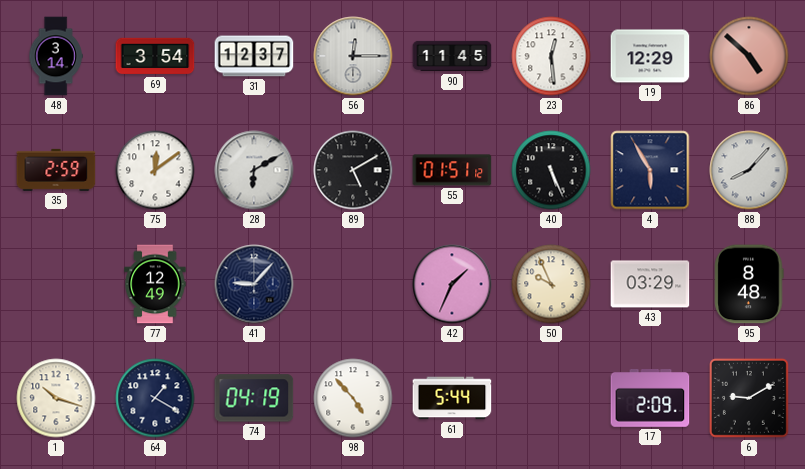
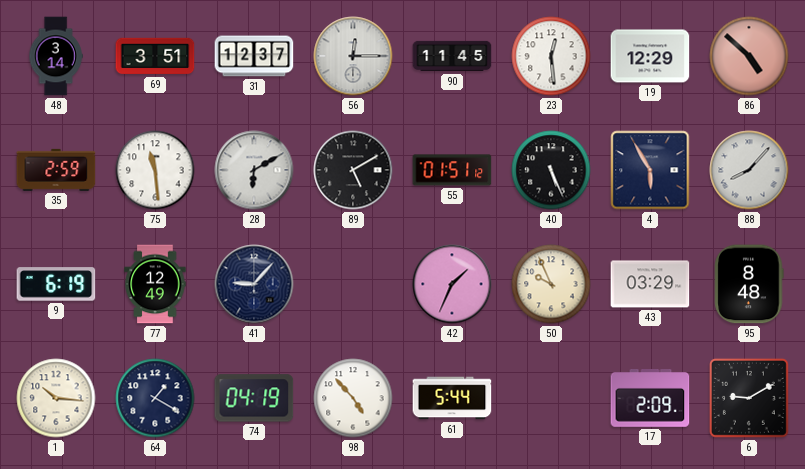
69: 3:54 -> 3:51 (155, 56)
75: 12:09 -> 11:29 (155, 170)
9: none -> 6:19 (56, 284)
1: 10:18 -> 10:16 (56, 398)
